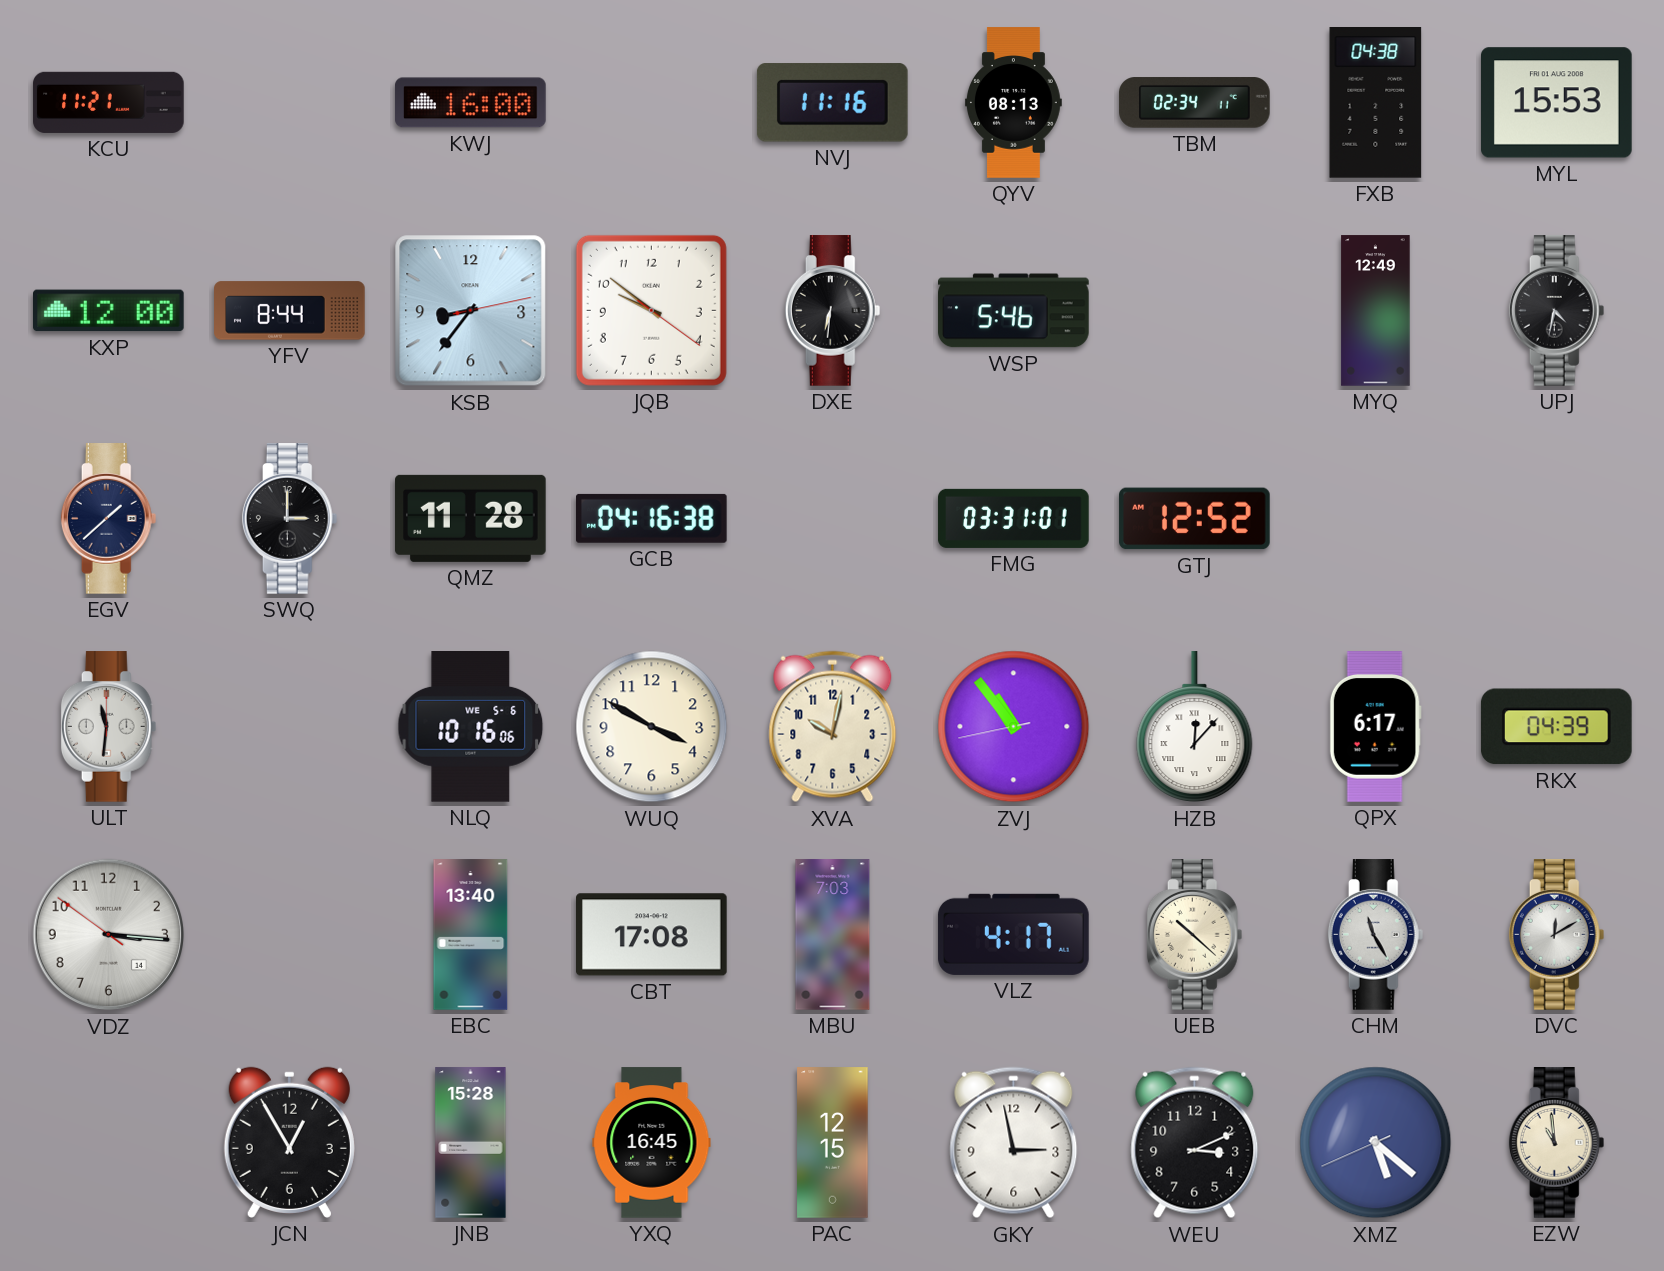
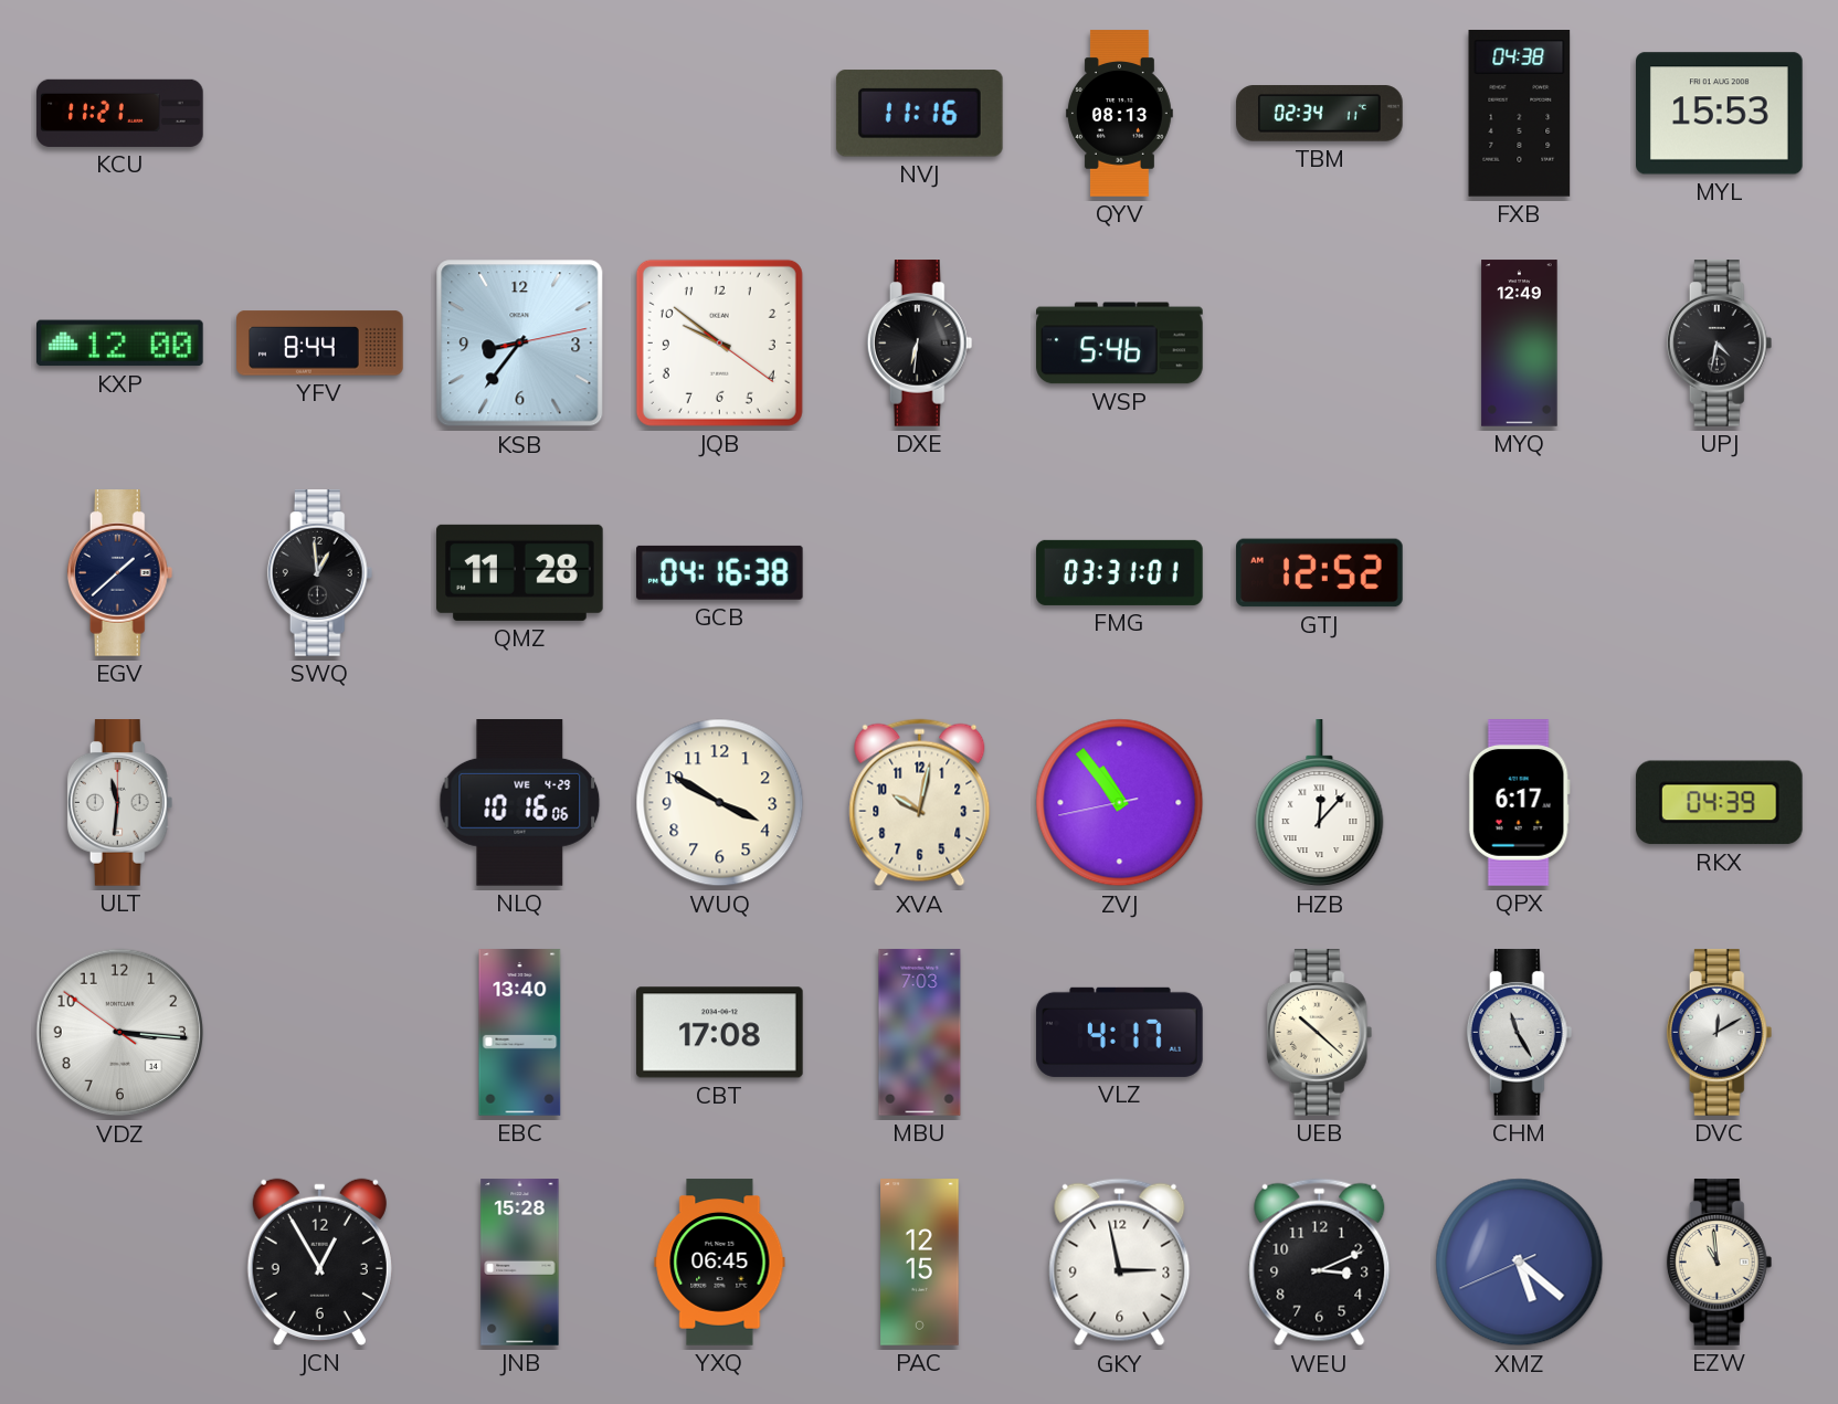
KWJ: 16:00 -> none (471, 103)
SWQ: 3:00 -> 12:59 (320, 573)
NLQ date: WE 5-6 -> WE 4-29 (520, 803)
YXQ: 16:45 -> 06:45 (720, 1263)
